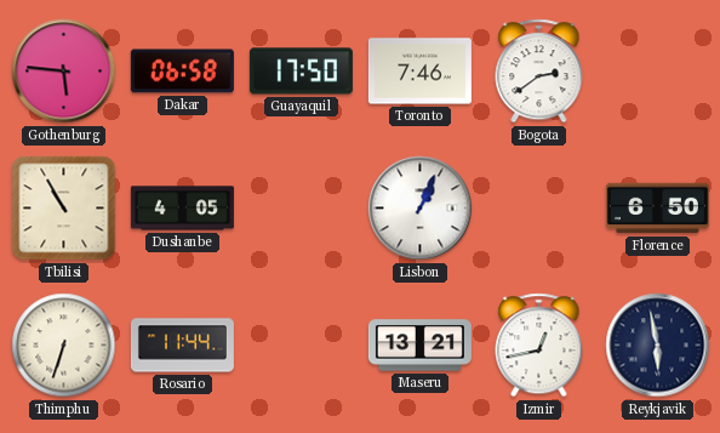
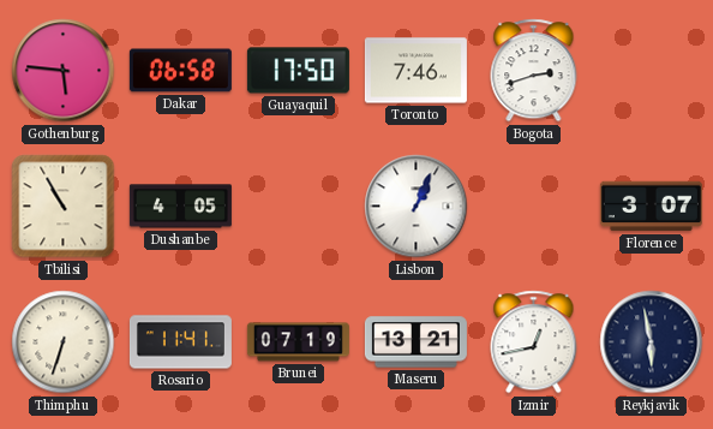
Bogota: 2:39 -> 2:42 (534, 71)
Florence: 6:50 -> 3:07 (651, 207)
Rosario: 11:44 -> 11:41 (180, 342)
Brunei: none -> 07:19 (298, 342)
